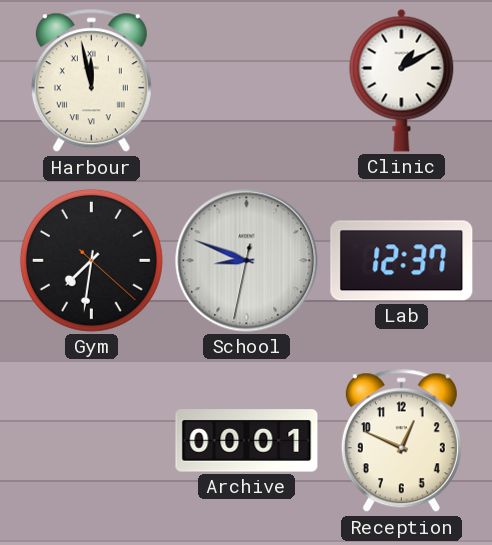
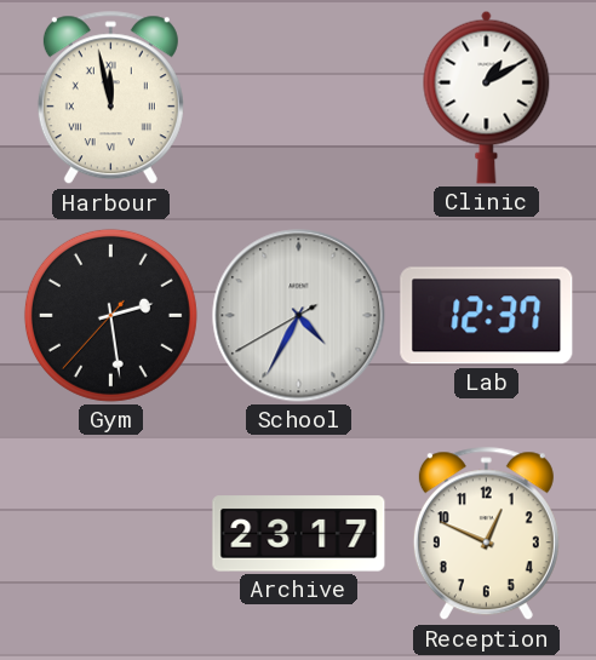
Gym: 7:31 -> 2:28 (110, 315)
School: 8:48 -> 4:34 (299, 316)
Archive: 00:01 -> 23:17 (299, 534)
